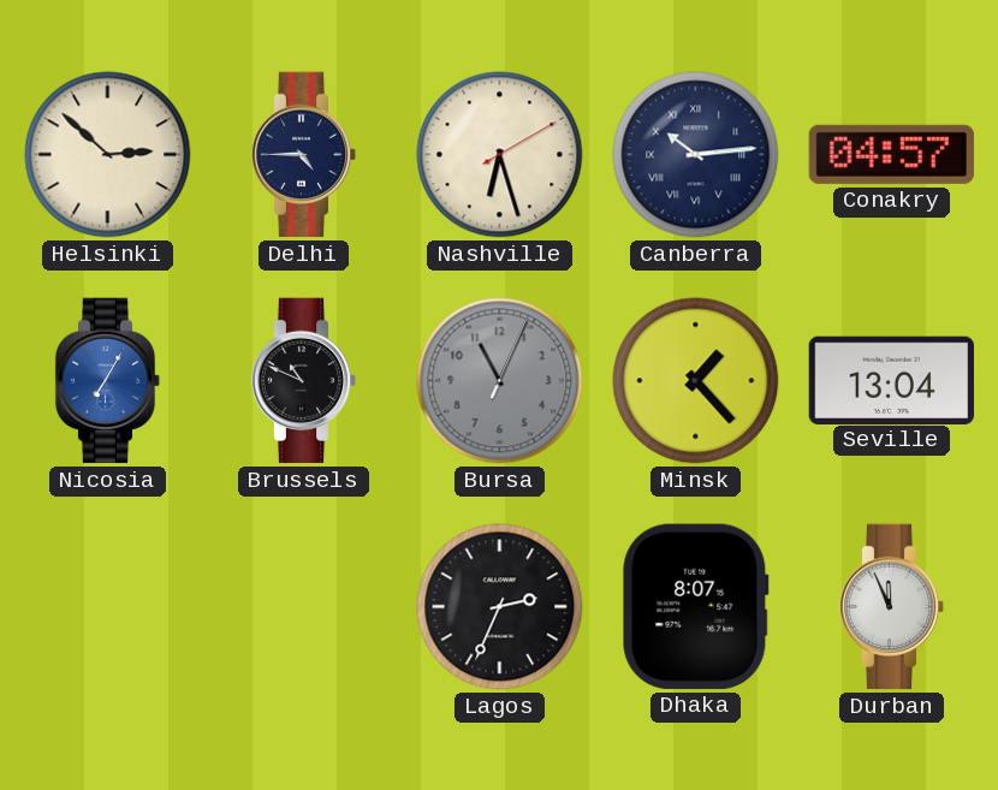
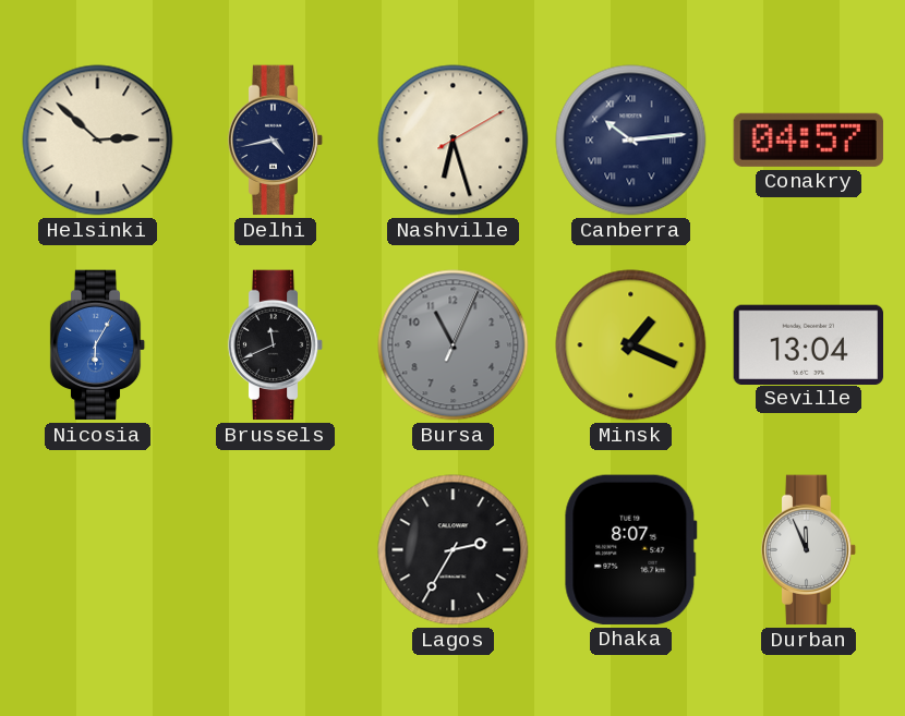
Delhi: 4:45 -> 4:43 (276, 141)
Nicosia: 7:05 -> 6:05 (98, 345)
Brussels: 10:49 -> 11:41 (276, 345)
Minsk: 1:23 -> 1:19 (631, 345)
Lagos: 2:34 -> 2:35 (454, 550)
